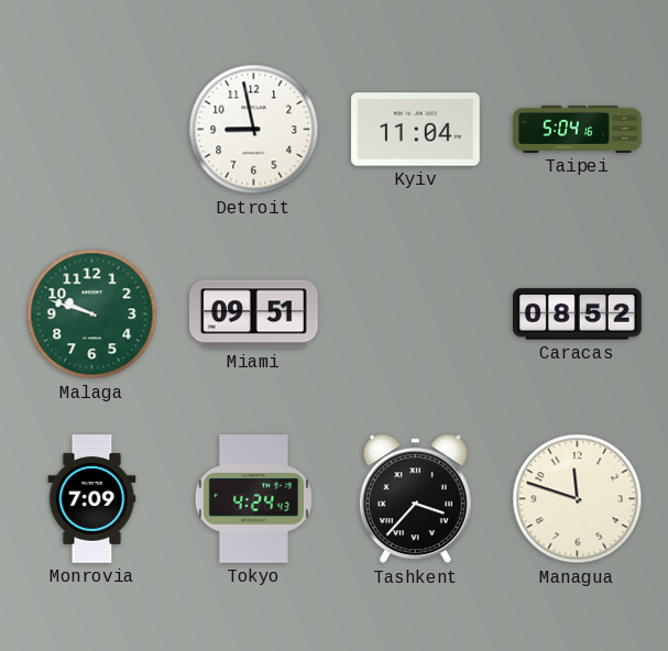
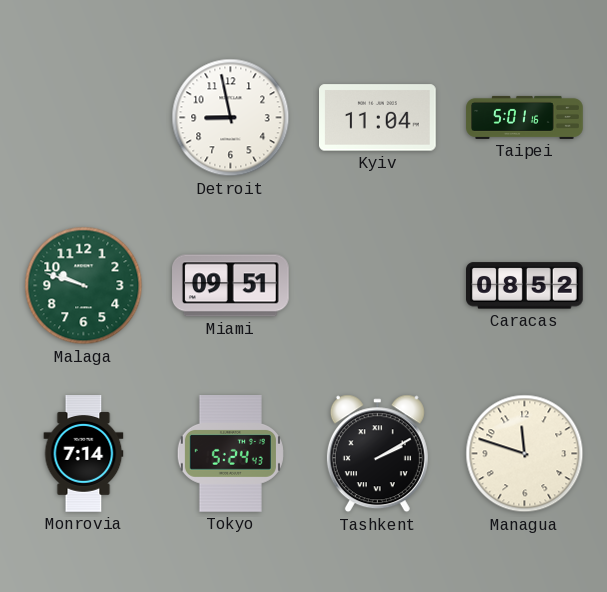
Taipei: 5:04 -> 5:01 (525, 117)
Monrovia: 7:09 -> 7:14 (84, 454)
Tokyo: 4:24 -> 5:24 (230, 454)
Tashkent: 3:37 -> 2:10 (377, 454)
